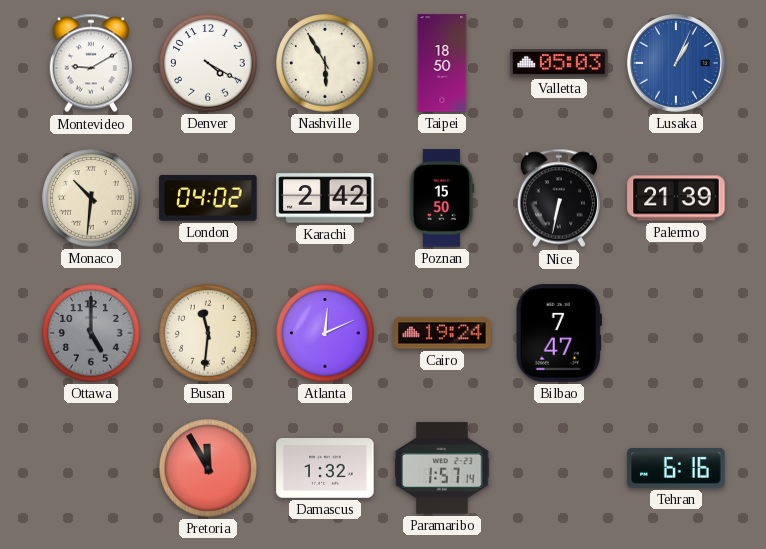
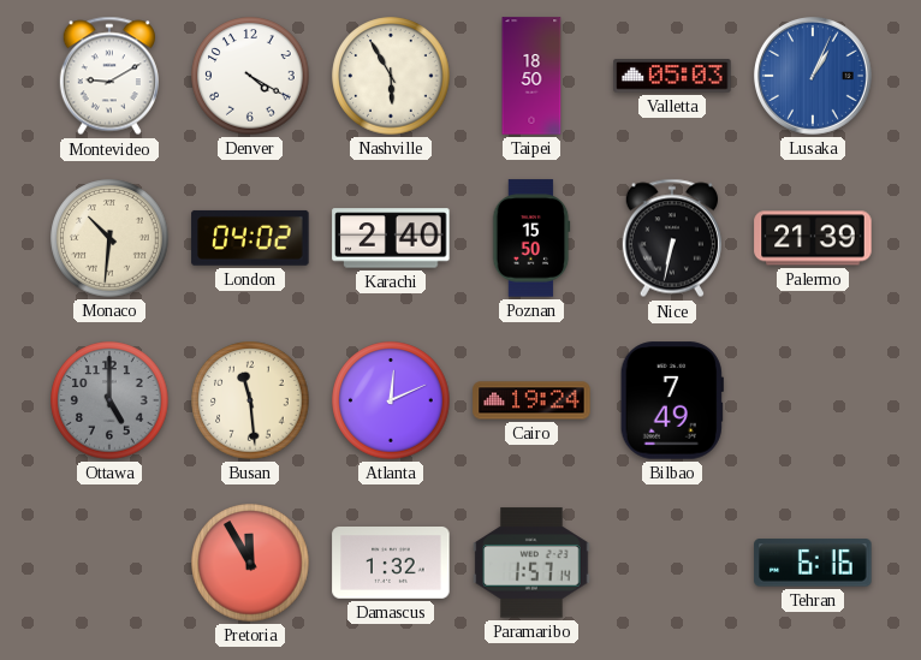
Karachi: 2:42 -> 2:40 (391, 238)
Busan: 11:31 -> 11:29 (250, 400)
Bilbao: 7:47 -> 7:49 (672, 400)
